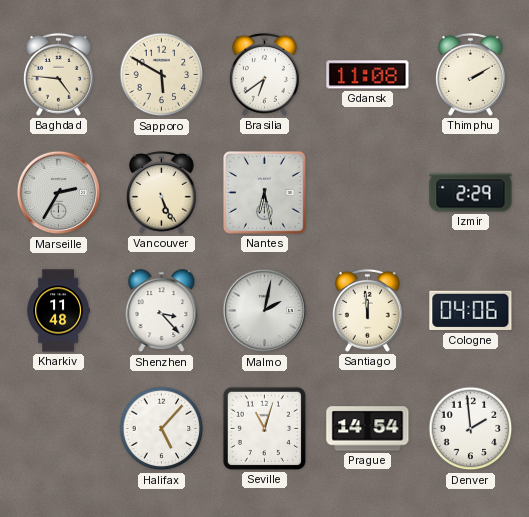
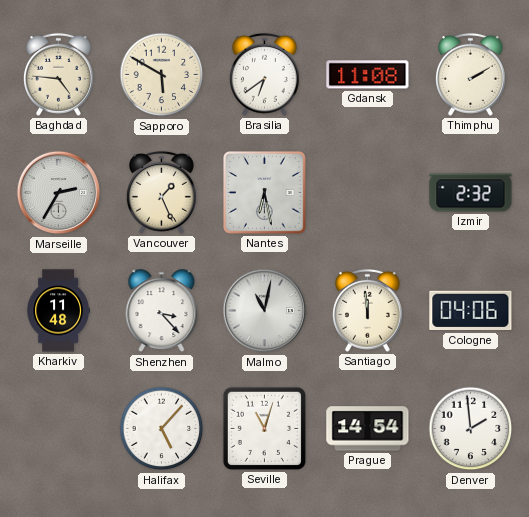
Vancouver: 5:26 -> 1:26 (161, 192)
Izmir: 2:29 -> 2:32 (471, 193)
Malmo: 2:02 -> 11:02 (265, 311)
